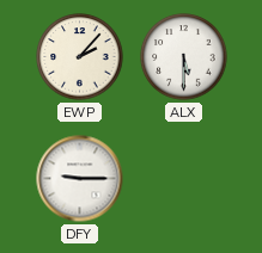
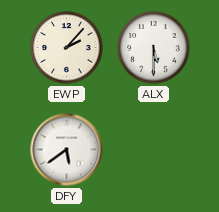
DFY: 9:15 -> 5:39 (67, 150)
